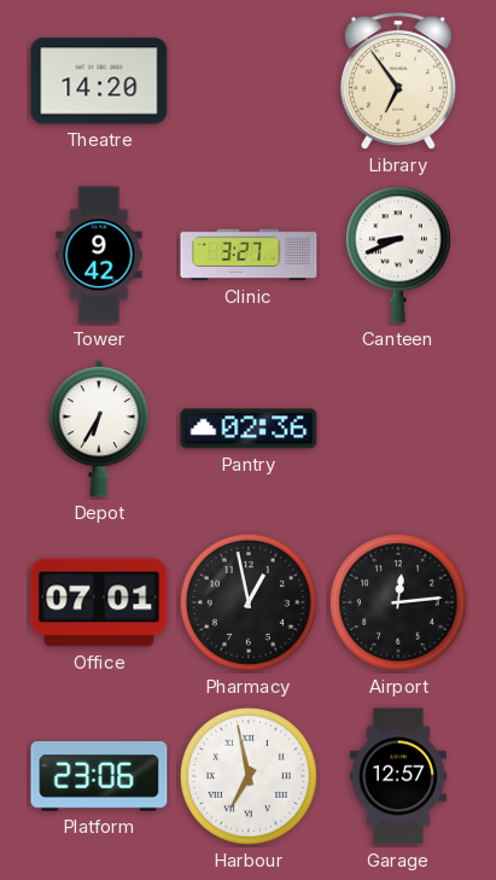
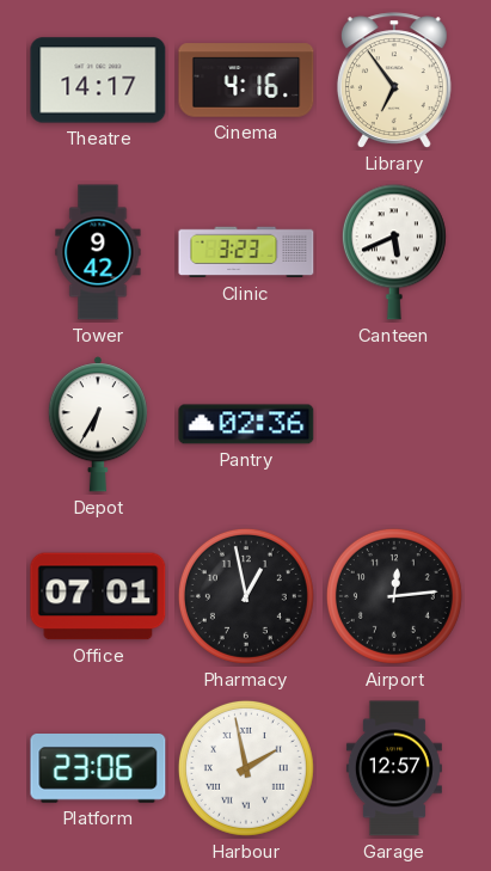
Theatre: 14:20 -> 14:17 (98, 80)
Cinema: none -> 4:16 (246, 80)
Clinic: 3:27 -> 3:23 (246, 252)
Canteen: 8:41 -> 5:41 (394, 252)
Harbour: 6:58 -> 1:58 (246, 768)
